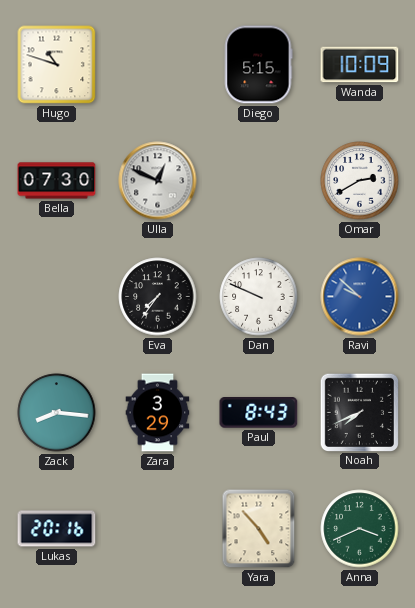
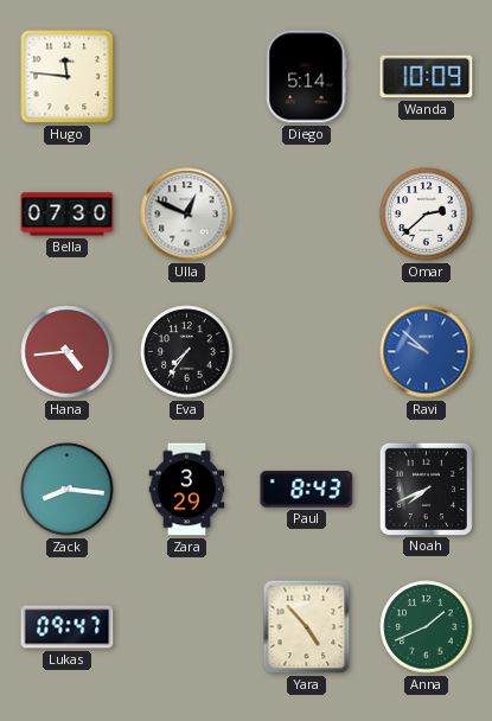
Hugo: 10:48 -> 11:46 (68, 77)
Diego: 5:15 -> 5:14 (306, 77)
Omar: 2:40 -> 2:38 (427, 215)
Hana: none -> 4:44 (68, 352)
Dan: 9:49 -> none (259, 297)
Lukas: 20:16 -> 09:47 (68, 627)
Anna: 3:41 -> 1:41 (427, 627)
